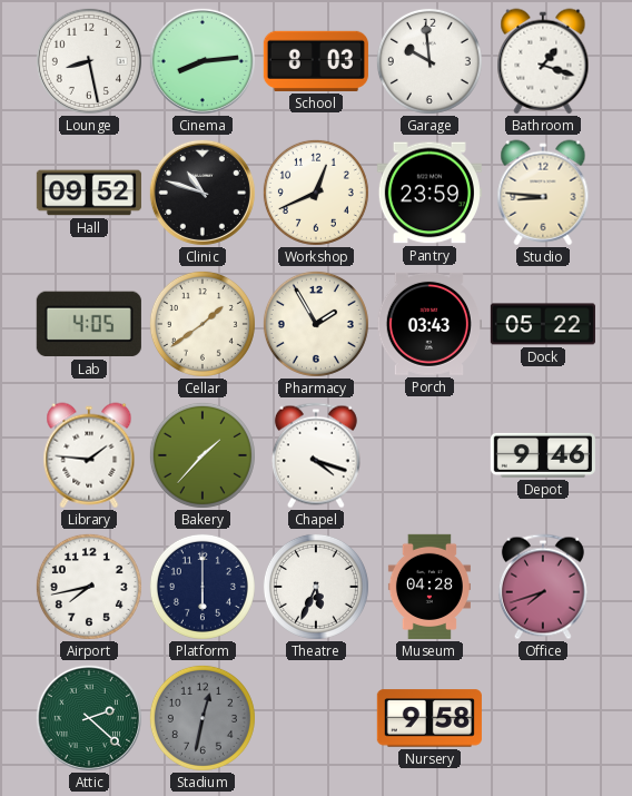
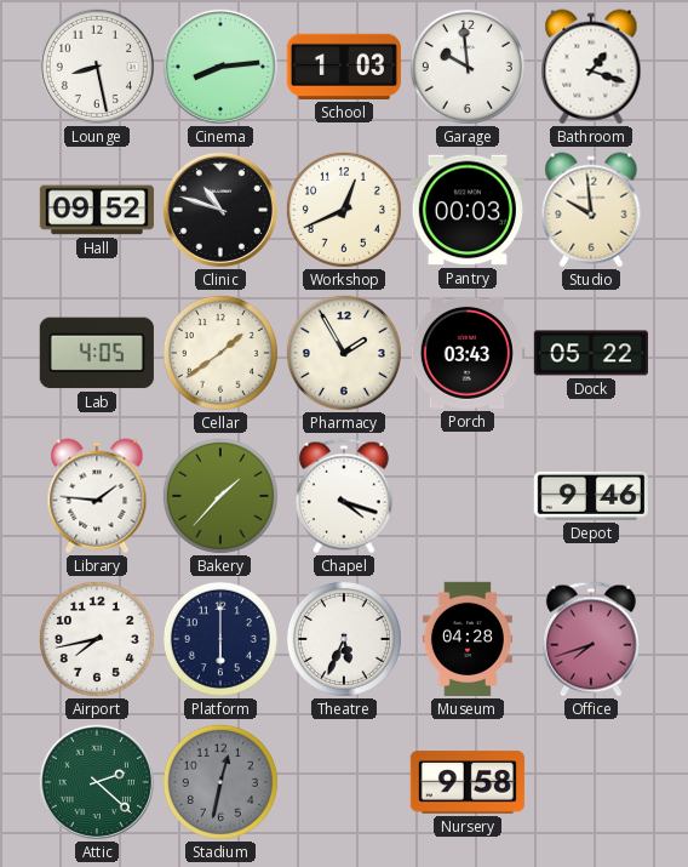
School: 8:03 -> 1:03 (344, 67)
Pantry: 23:59 -> 00:03 (468, 210)
Studio: 8:46 -> 9:59 (591, 210)
